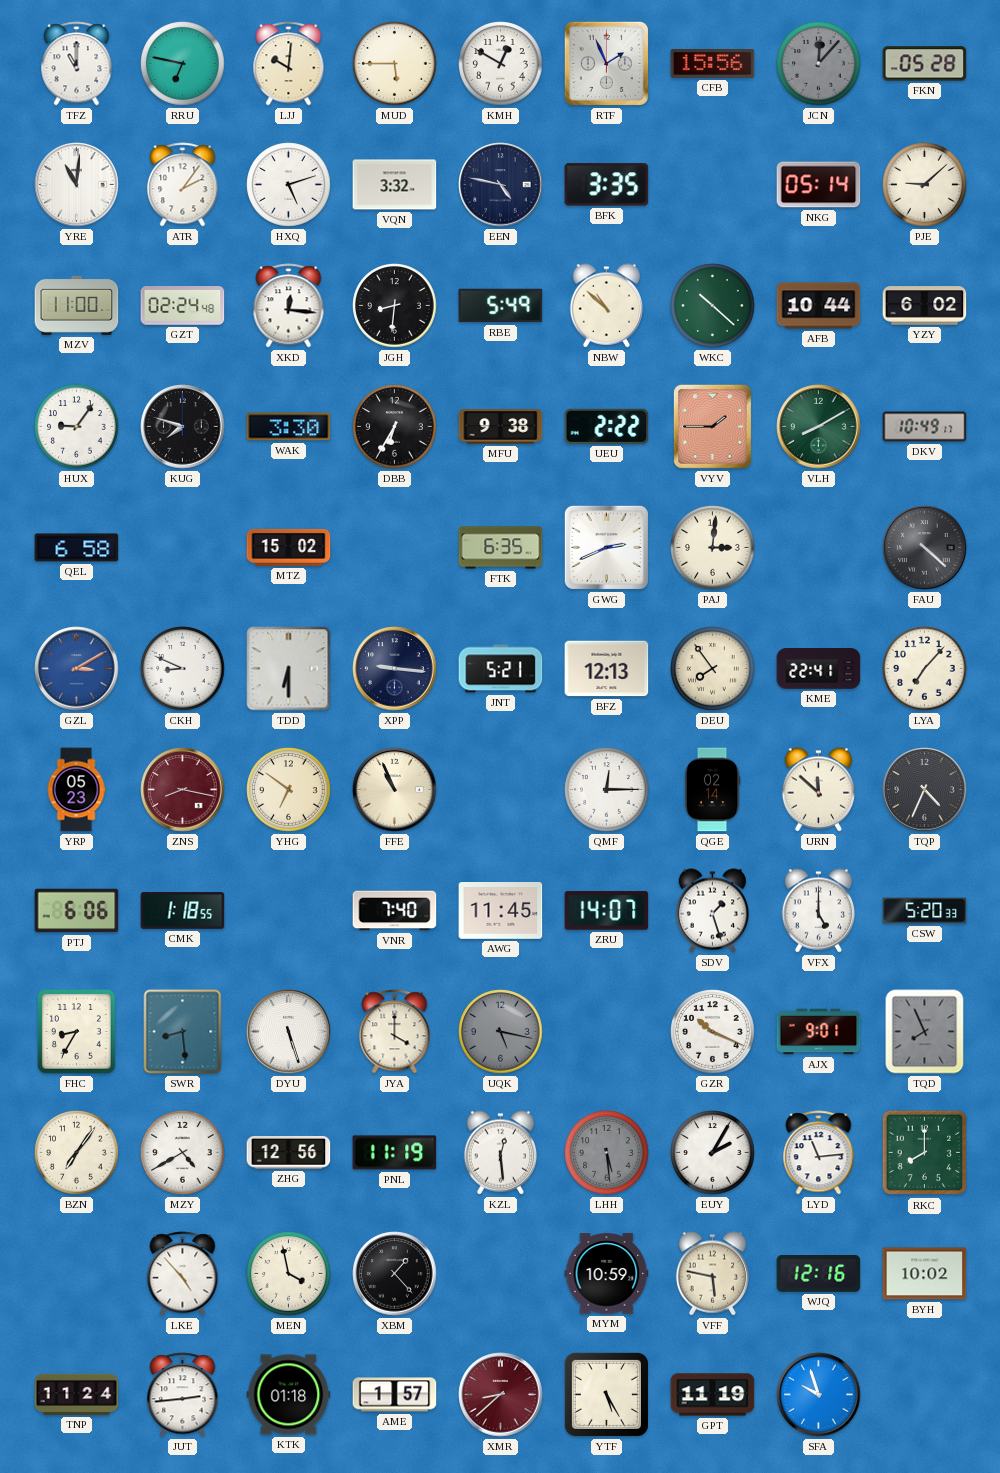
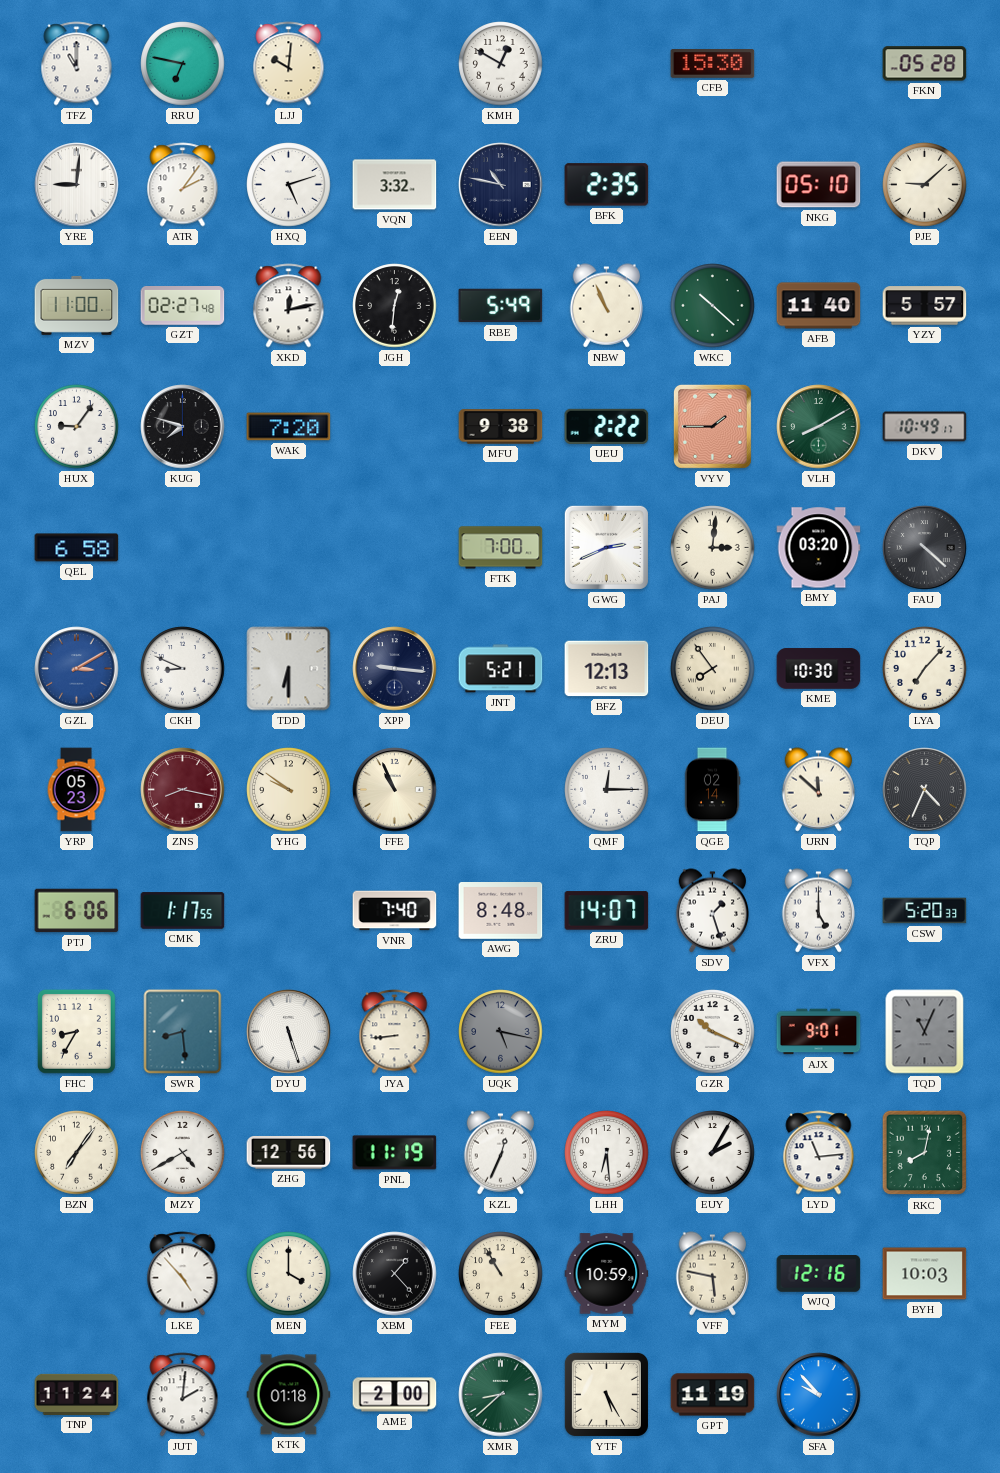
MUD: 5:45 -> none (395, 64)
RTF: 1:56 -> none (606, 63)
CFB: 15:56 -> 15:30 (713, 64)
JCN: 12:07 -> none (819, 64)
YRE: 11:01 -> 9:01 (77, 185)
EEN: 4:47 -> 10:47 (501, 185)
BFK: 3:35 -> 2:35 (607, 185)
NKG: 05:14 -> 05:10 (819, 185)
GZT: 02:24 -> 02:27 (183, 306)
XKD: 12:16 -> 12:13 (289, 306)
JGH: 8:31 -> 12:31 (395, 306)
NBW: 10:52 -> 10:56 (607, 306)
AFB: 10:44 -> 11:40 (819, 306)
YZY: 6:02 -> 5:57 (925, 306)
WAK: 3:30 -> 7:20 (289, 427)
DBB: 6:35 -> none (395, 427)
MTZ: 15:02 -> none (289, 547)
FTK: 6:35 -> 7:00 (501, 548)
BMY: none -> 03:20 (819, 548)
KME: 22:41 -> 10:30 (819, 669)
YHG: 6:51 -> 9:51 (289, 790)
CMK: 1:18 -> 1:17 (183, 911)
AWG: 11:45 -> 8:48 (501, 911)
JYA: 4:00 -> 8:44 (395, 1032)
TQD: 7:56 -> 11:04 (925, 1032)
KZL: 12:29 -> 12:34 (501, 1153)
LHH: 5:29 -> 6:29 (607, 1153)
LHH dial: grey -> white (607, 1153)
RKC: 8:00 -> 8:02 (925, 1153)
MEN: 3:58 -> 4:00 (289, 1274)
FEE: none -> 10:55 (501, 1274)
BYH: 10:02 -> 10:03 (925, 1274)
JUT: 2:44 -> 2:01 (183, 1395)
AME: 1:57 -> 2:00 (395, 1395)
XMR dial: burgundy -> green (501, 1395)
SFA: 9:57 -> 9:53 (819, 1395)
